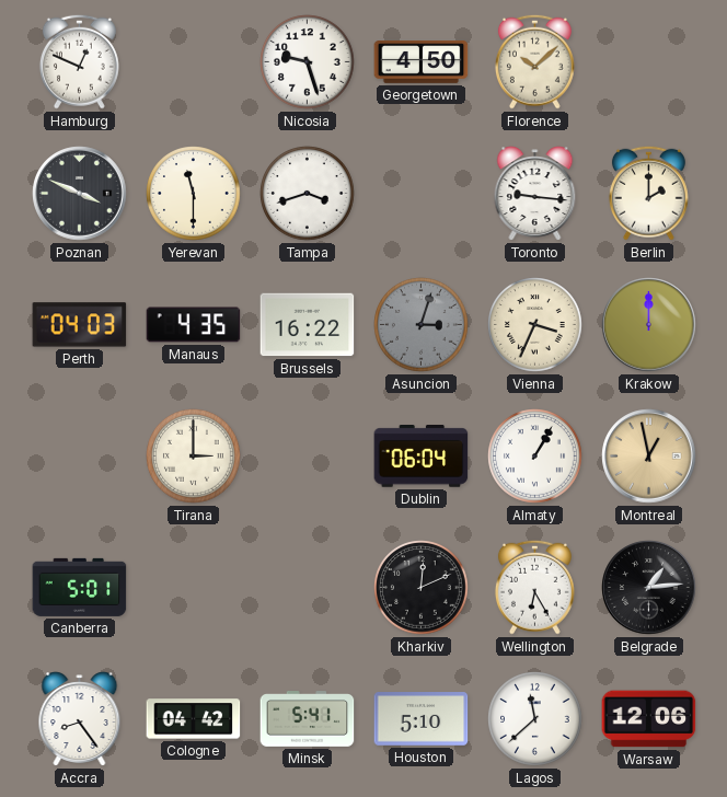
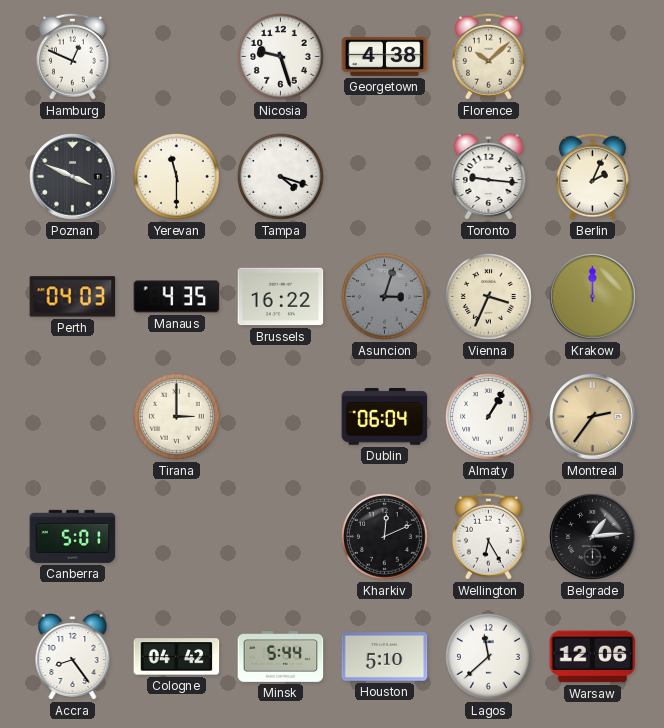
Georgetown: 4:50 -> 4:38 (385, 57)
Tampa: 3:42 -> 4:18 (281, 177)
Berlin: 2:00 -> 2:04 (592, 176)
Montreal: 12:58 -> 2:36 (593, 417)
Minsk: 5:41 -> 5:44 (281, 657)
